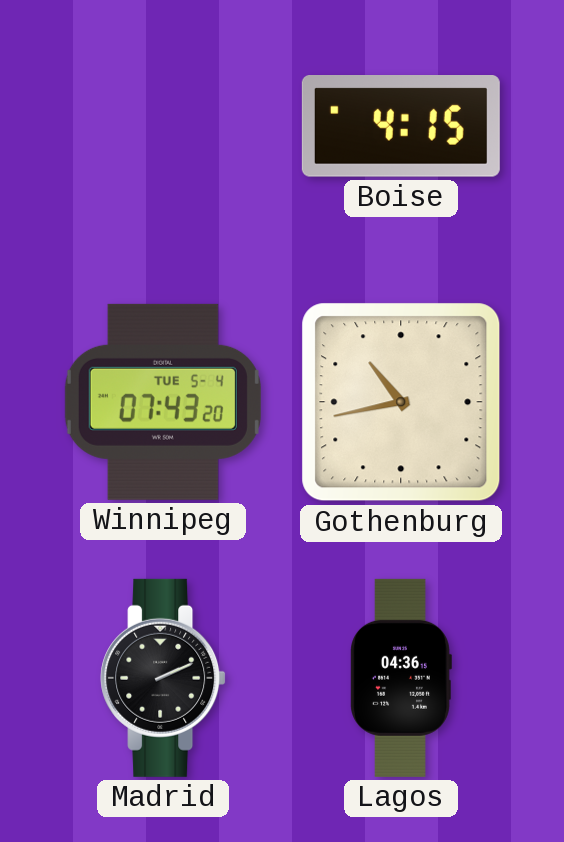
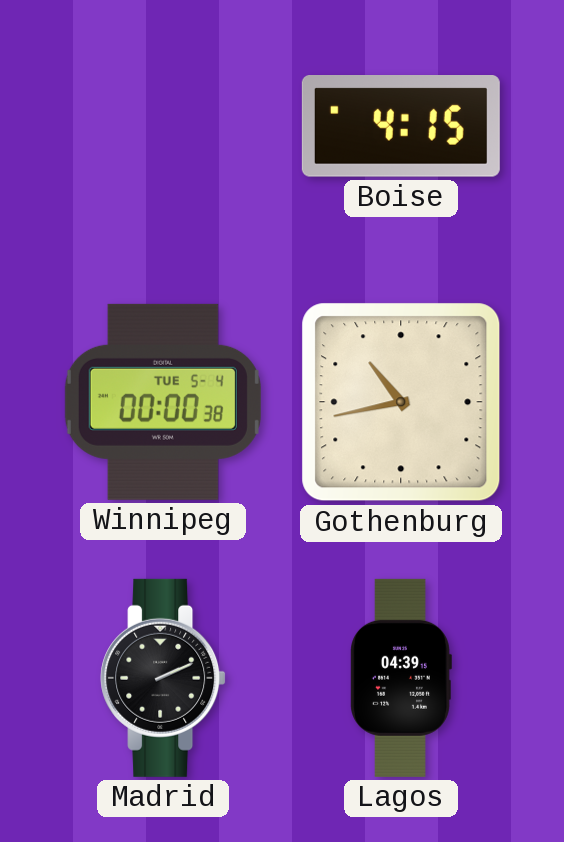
Winnipeg: 07:43 -> 00:00 (163, 402)
Lagos: 04:36 -> 04:39 (401, 678)
